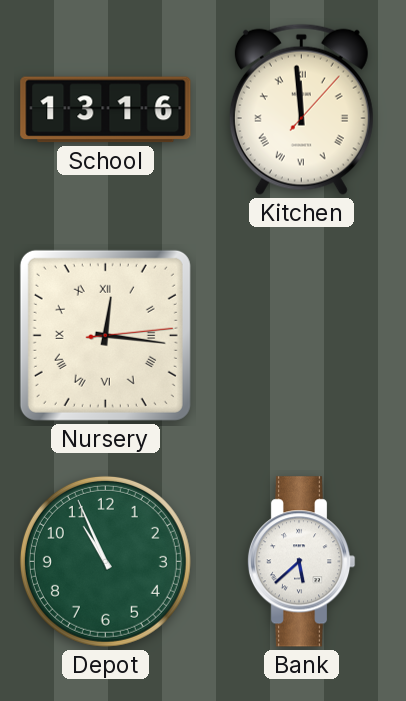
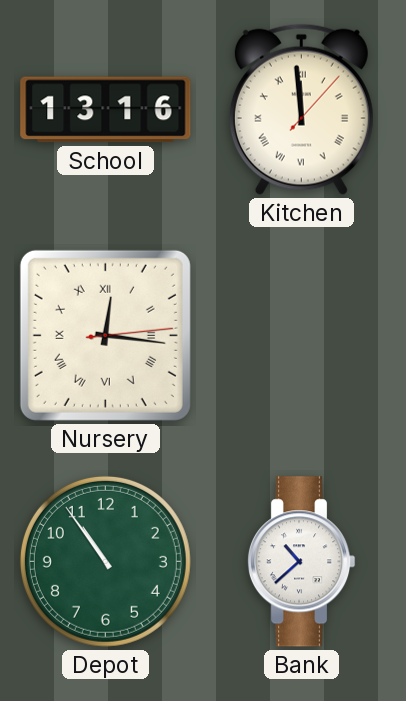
Depot: 10:56 -> 10:54 (105, 561)
Bank: 5:38 -> 10:38 (301, 562)
